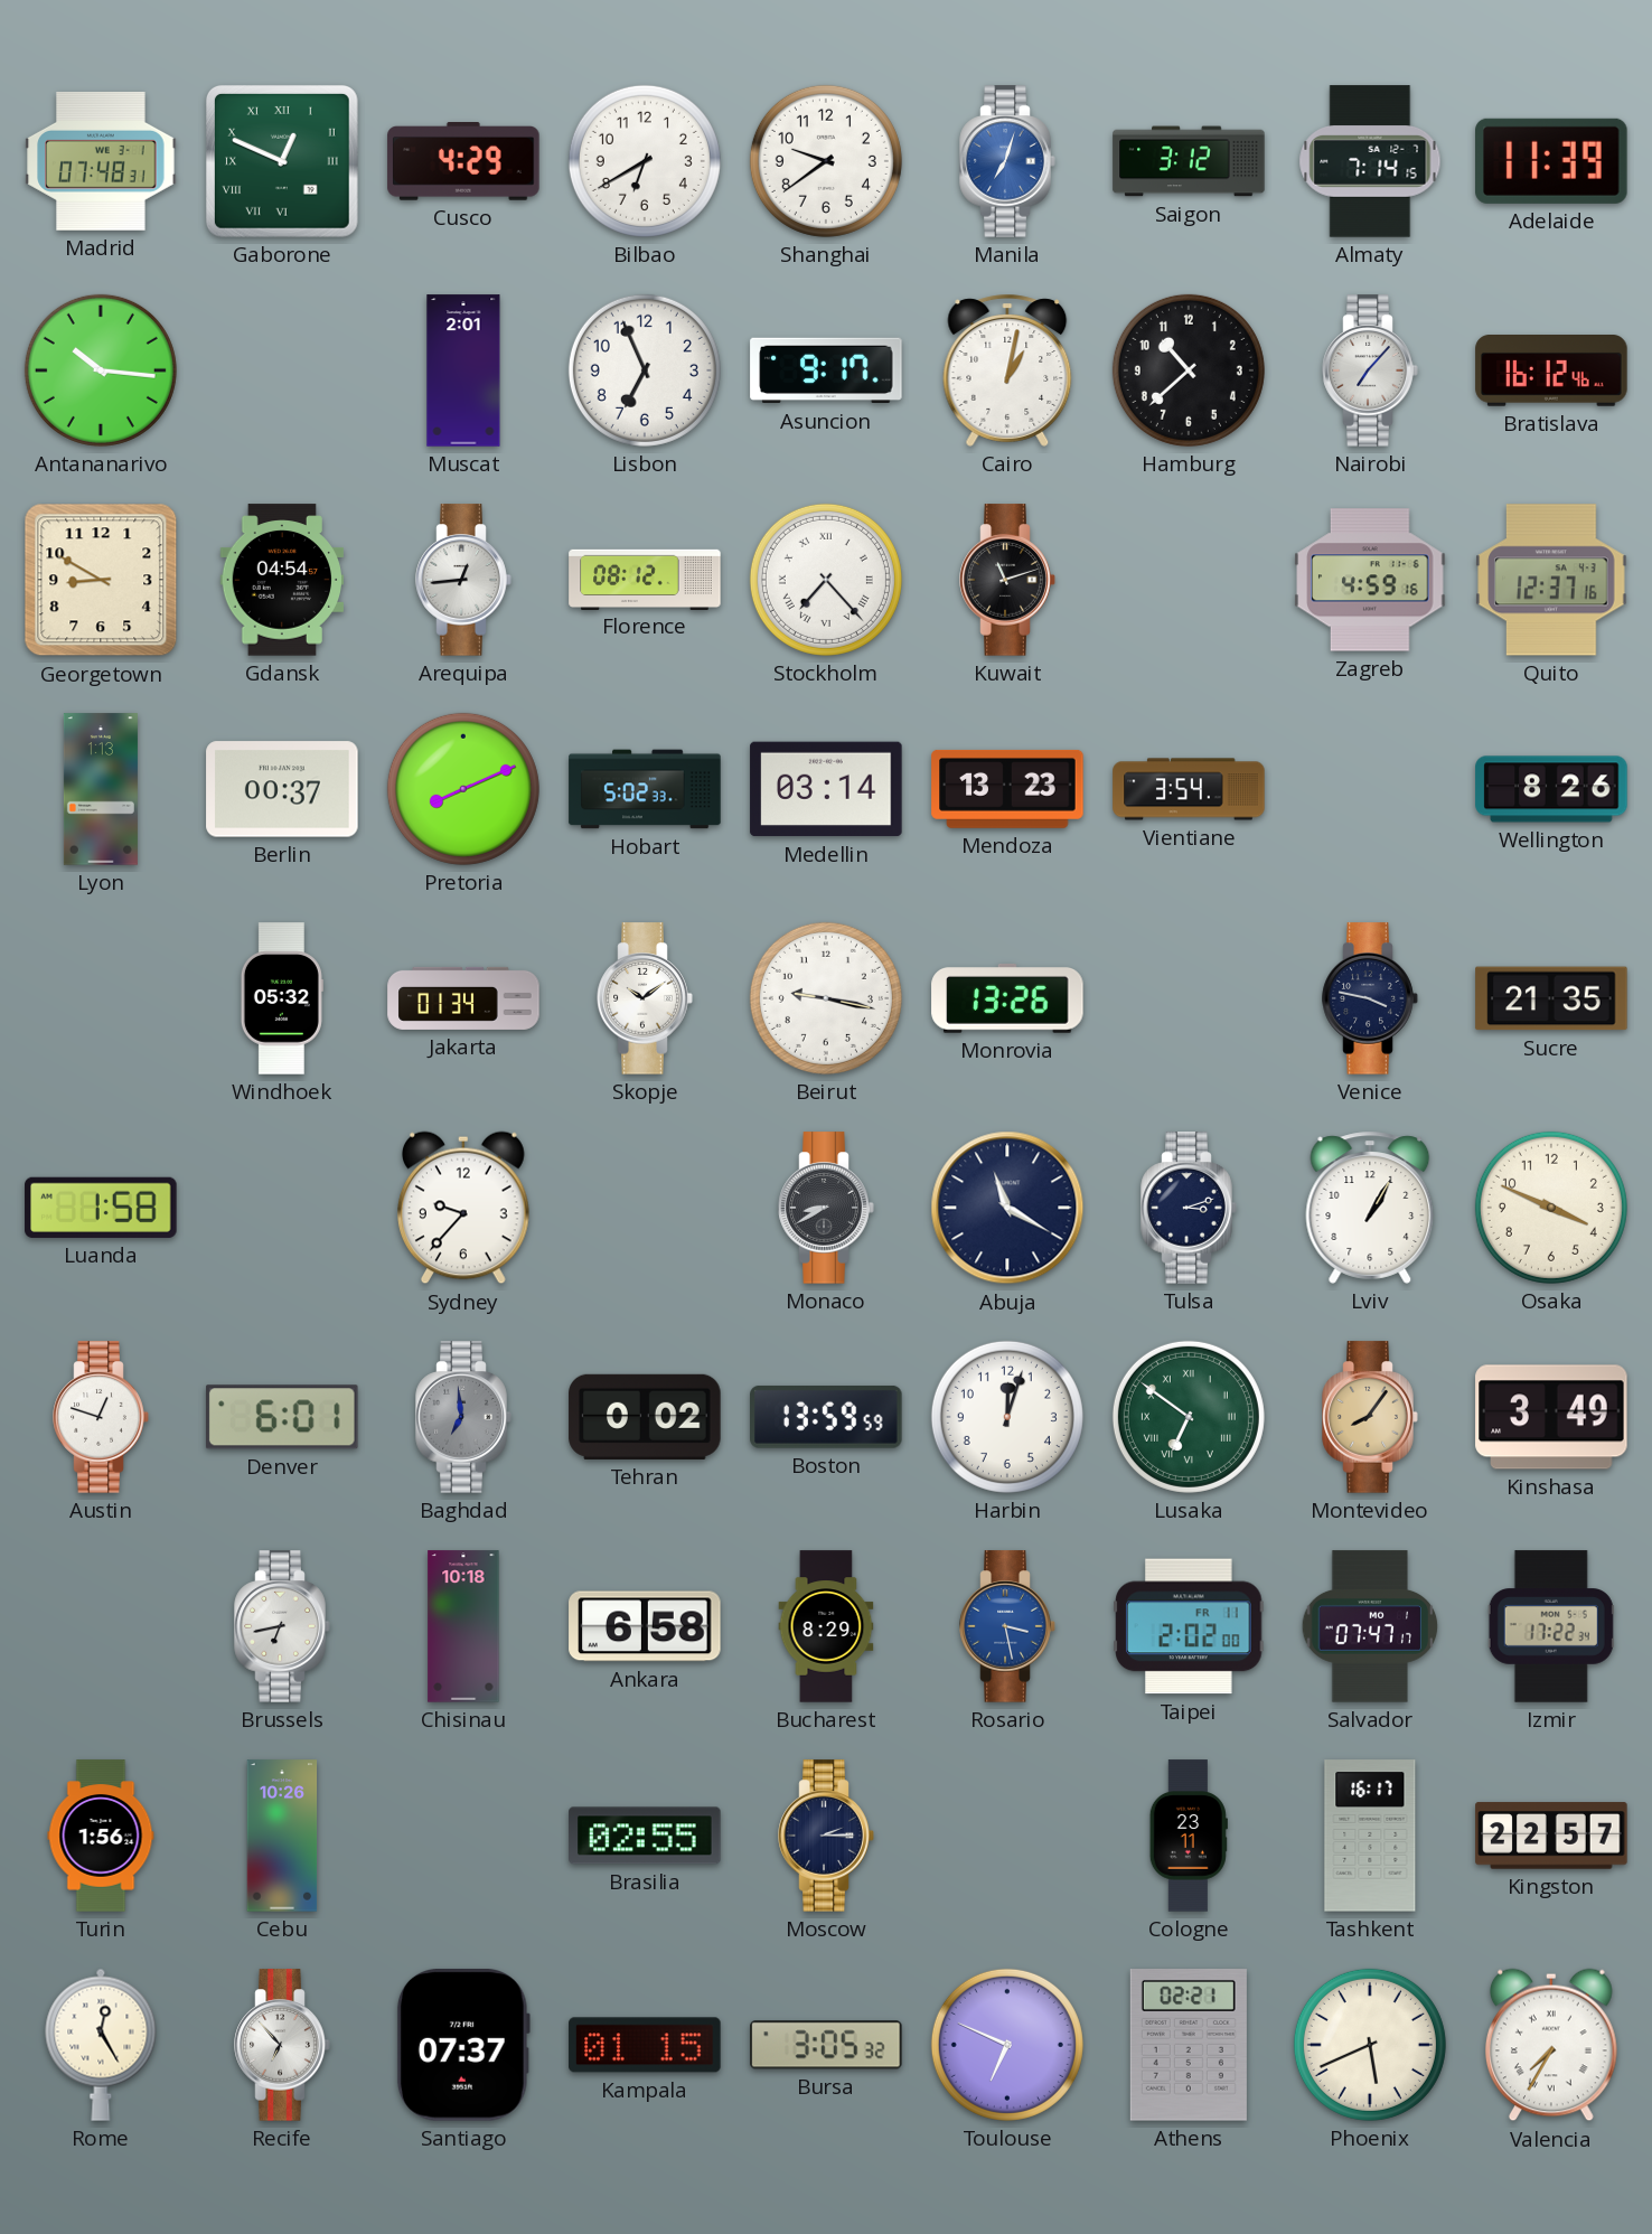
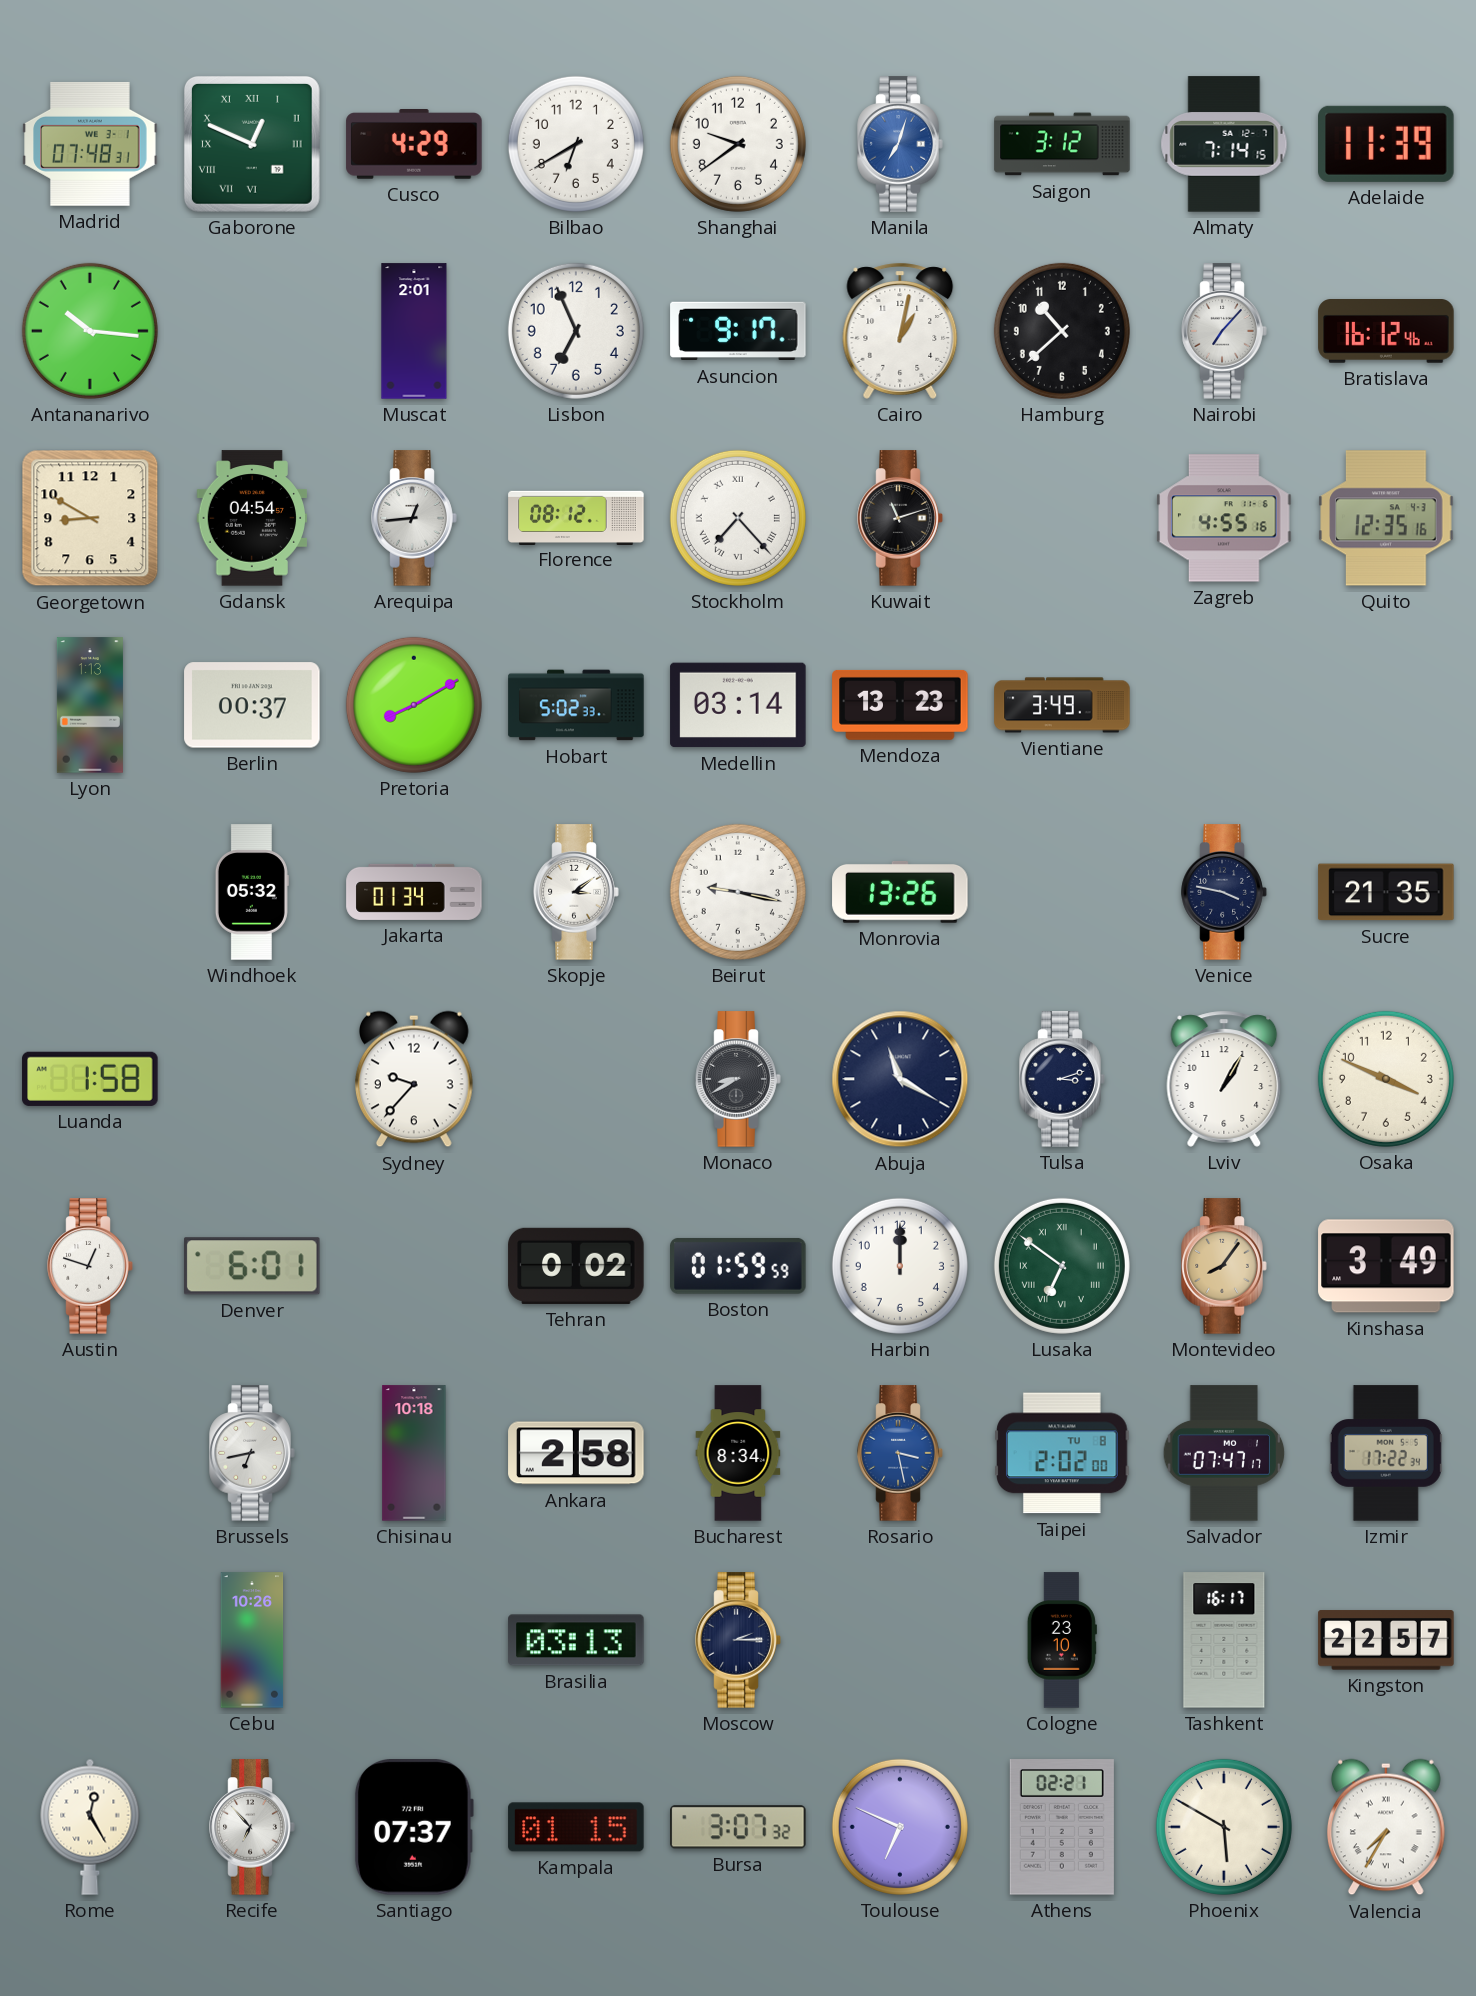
Zagreb: 4:59 -> 4:55 (1224, 518)
Quito: 12:37 -> 12:35 (1386, 518)
Pretoria: 8:11 -> 8:10 (414, 705)
Vientiane: 3:54 -> 3:49 (1062, 705)
Wellington: 8:26 -> none (1551, 789)
Skopje: 10:09 -> 3:09 (576, 892)
Baghdad: 6:59 -> none (463, 1417)
Boston: 13:59 -> 01:59 (738, 1266)
Harbin: 12:03 -> 12:00 (900, 1266)
Ankara: 6:58 -> 2:58 (576, 1453)
Bucharest: 8:29 -> 8:34 (738, 1453)
Taipei date: FR 11 -> TU 8 (1062, 1453)
Turin: 1:56 -> none (101, 1836)
Brasilia: 02:55 -> 03:13 (576, 1640)
Cologne: 23:11 -> 23:10 (1062, 1640)
Bursa: 3:05 -> 3:07 (738, 1827)
Phoenix: 5:41 -> 5:50 (1224, 1827)
